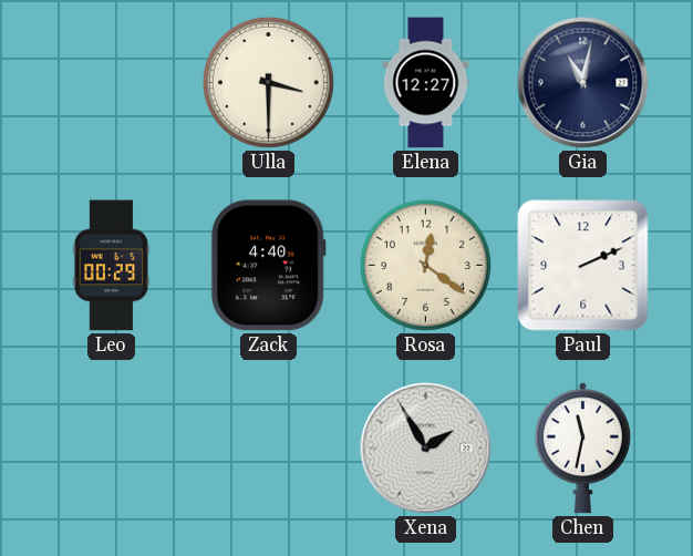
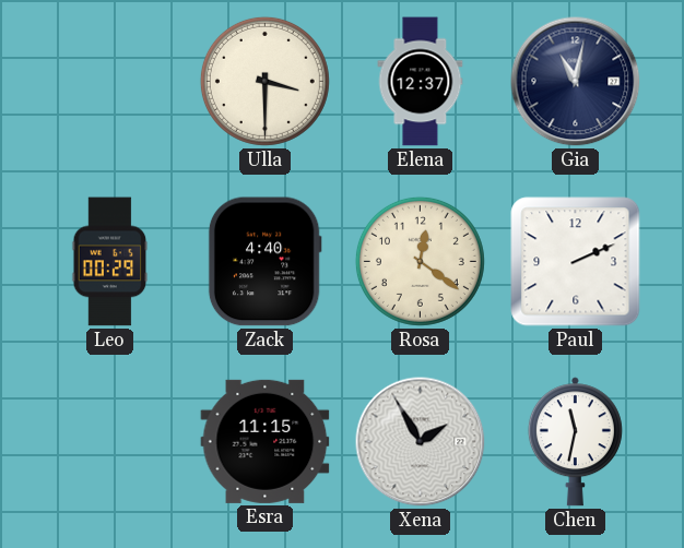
Elena: 12:27 -> 12:37 (421, 82)
Esra: none -> 11:15 (266, 441)
